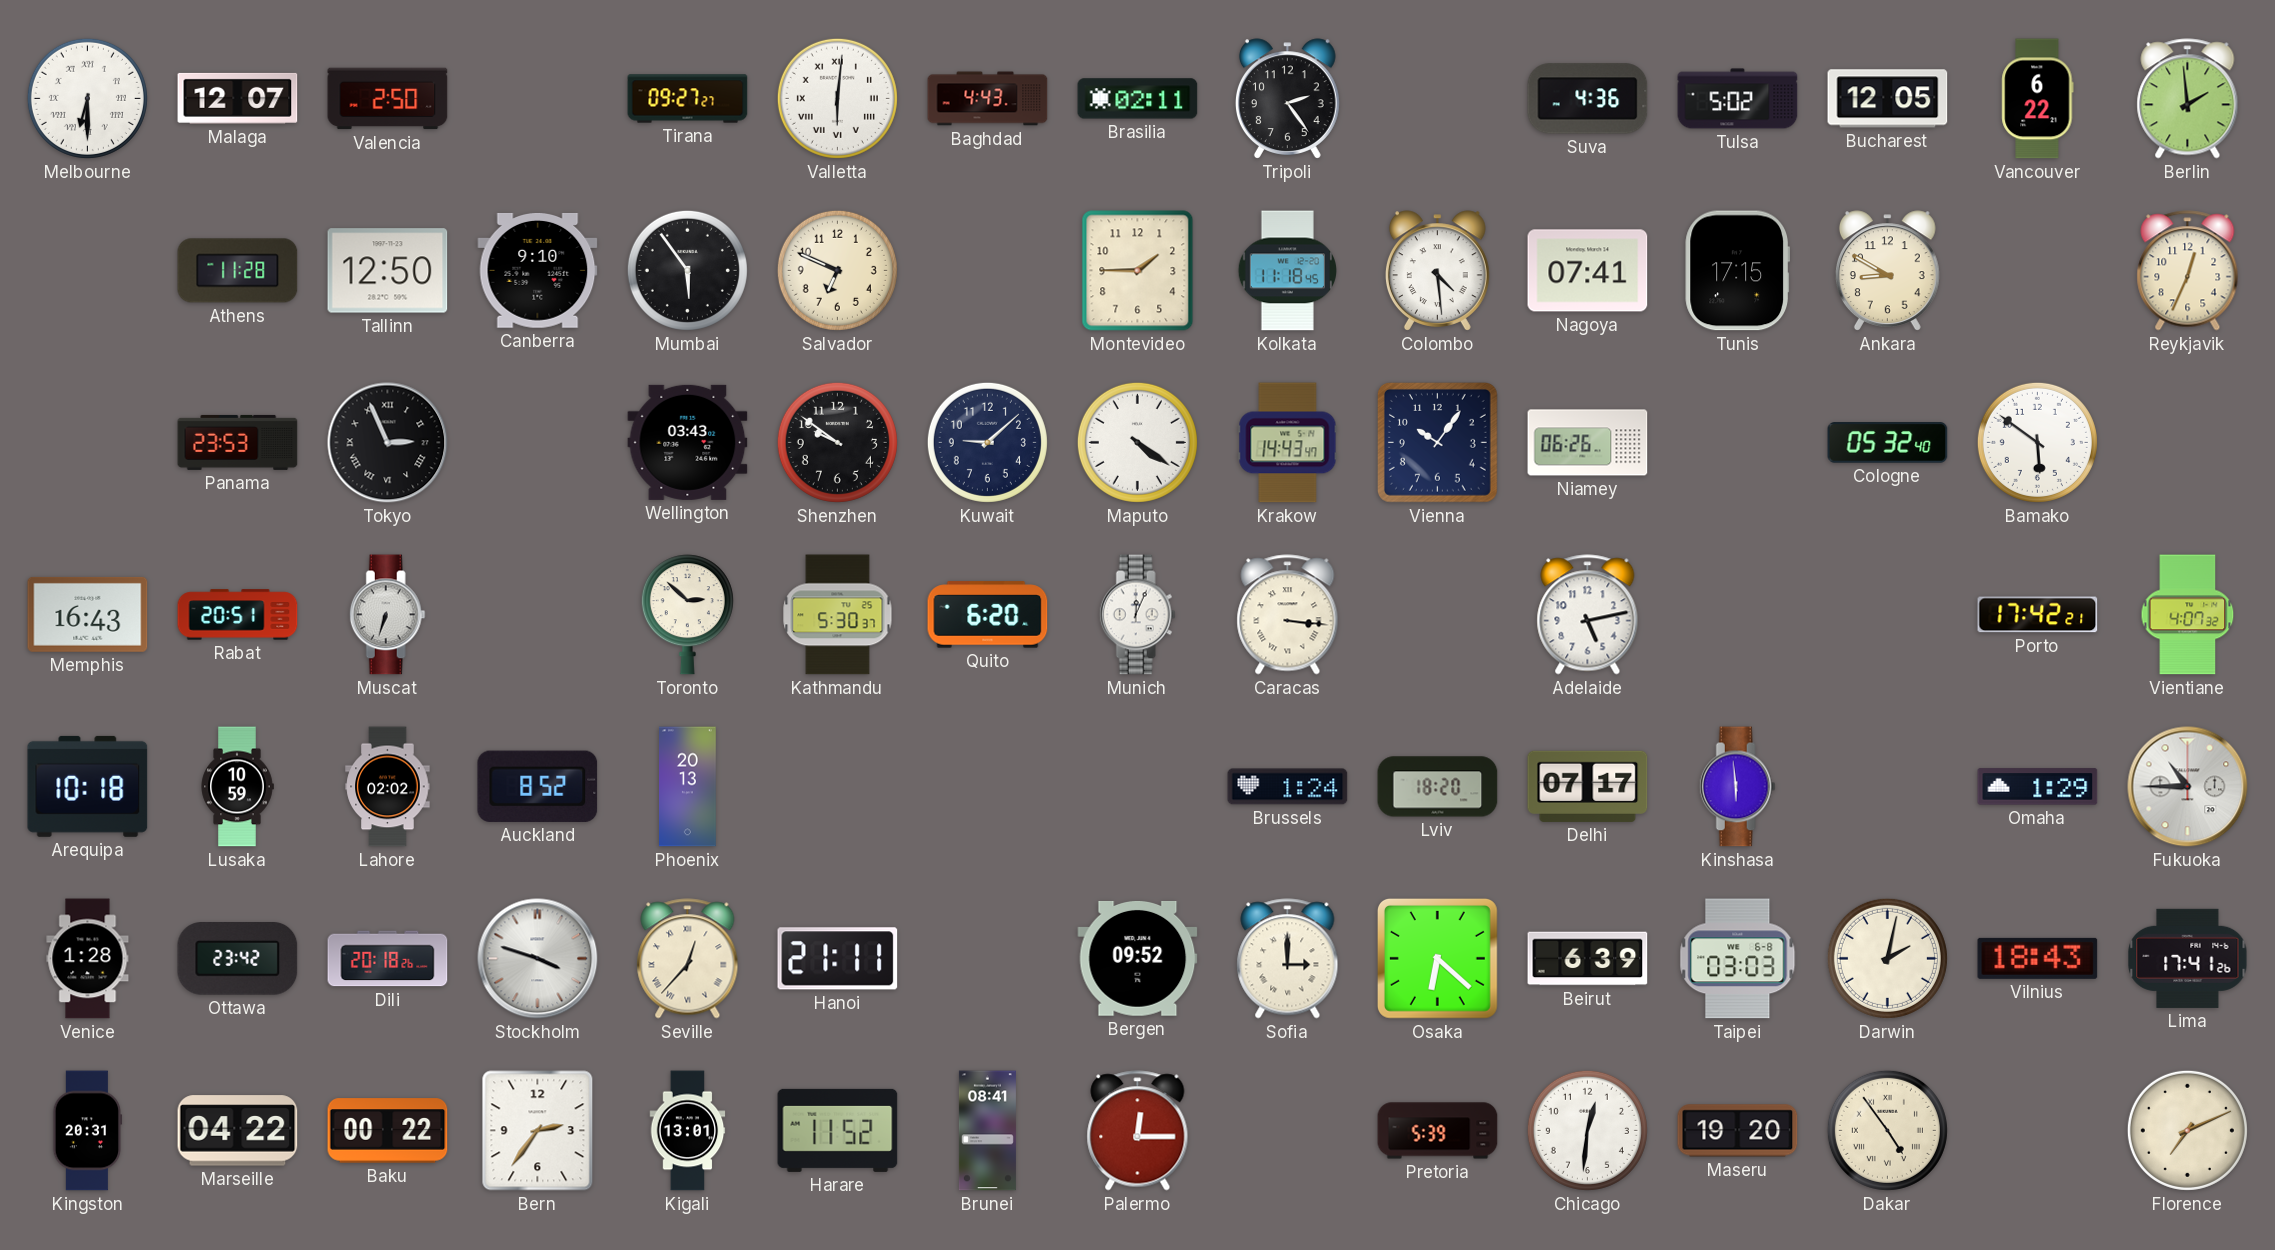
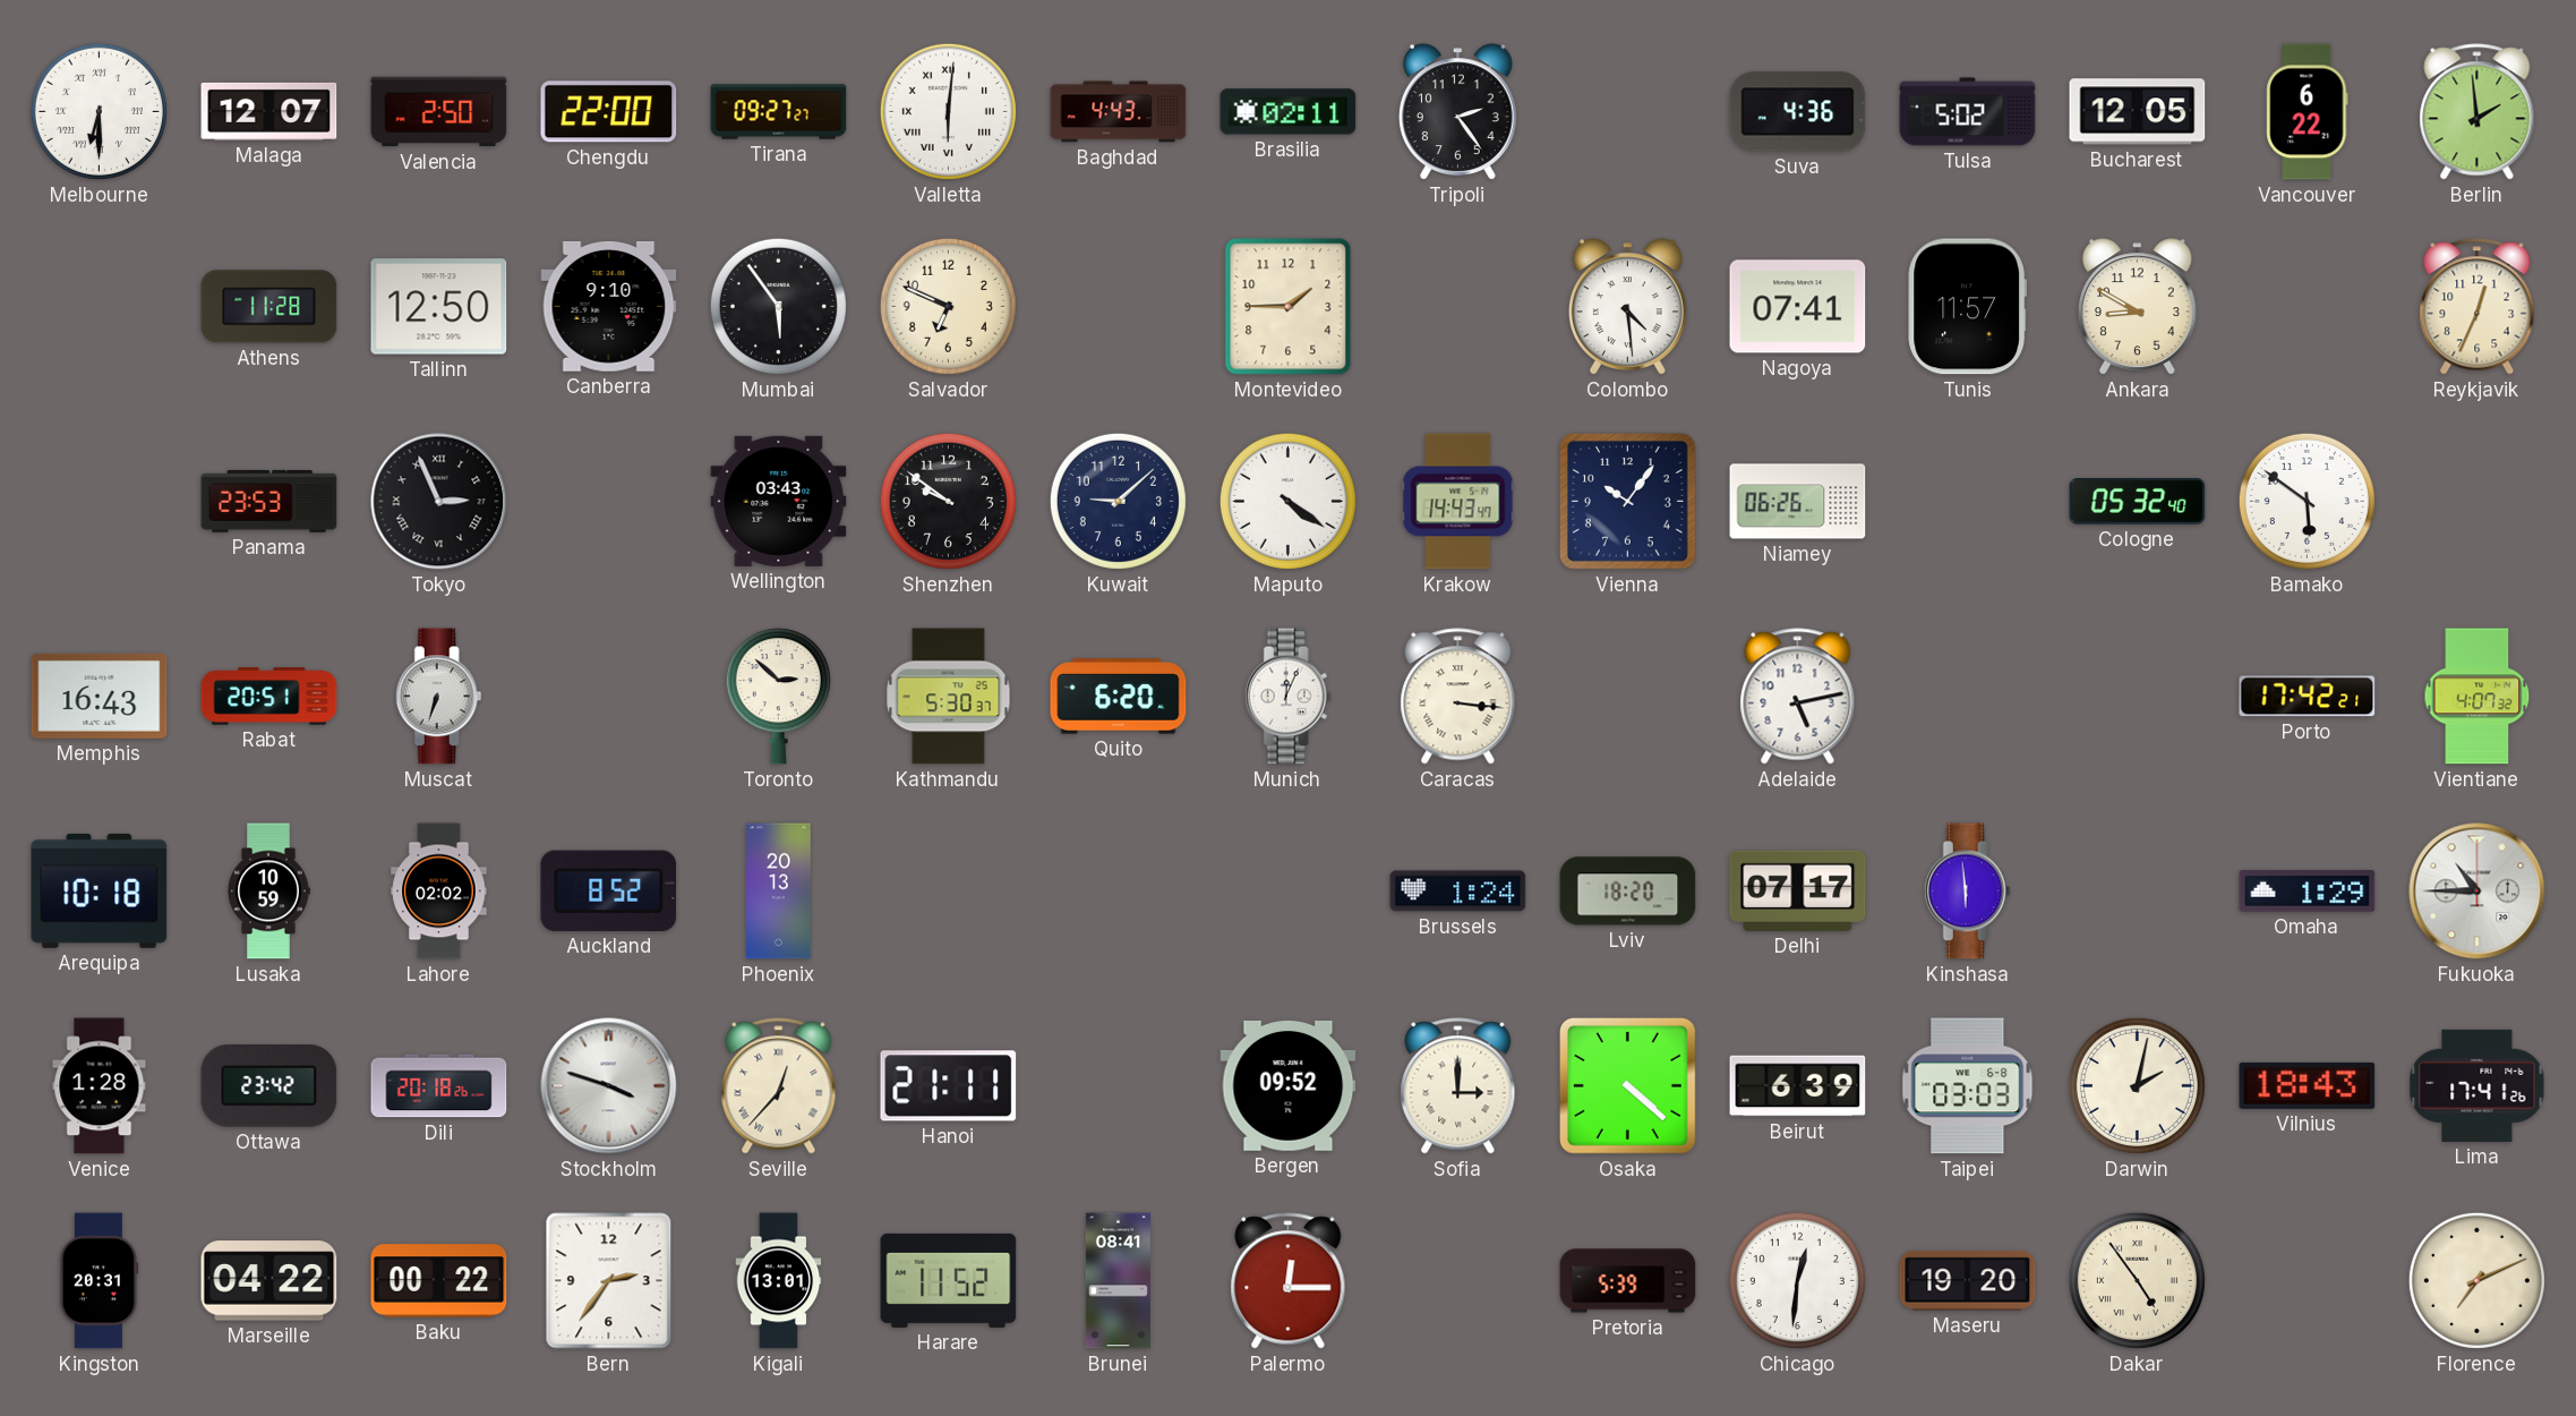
Chengdu: none -> 22:00 (609, 112)
Kolkata: 11:18 -> none (1287, 271)
Tunis: 17:15 -> 11:57 (1967, 307)
Osaka: 6:22 -> 4:22 (1627, 1085)
